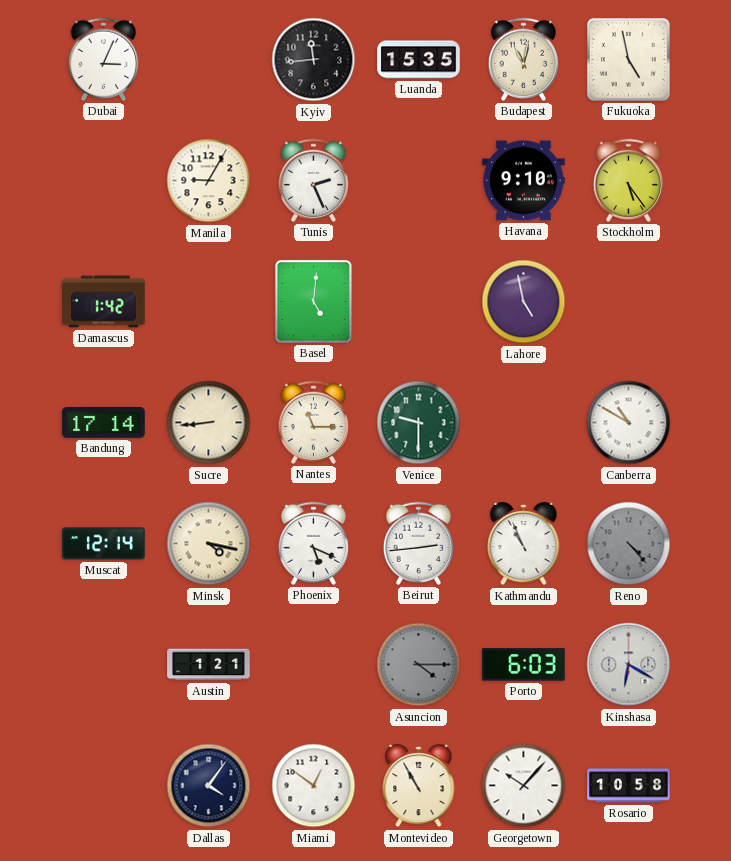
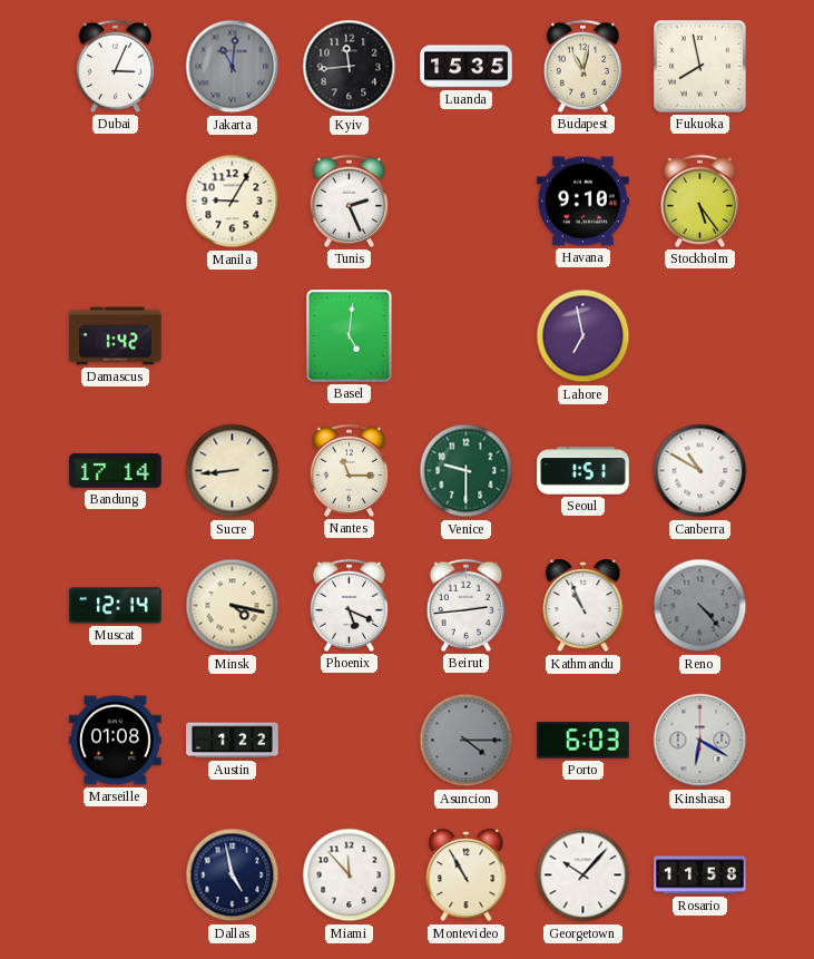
Jakarta: none -> 11:01 (233, 67)
Fukuoka: 4:58 -> 7:58 (699, 66)
Lahore: 4:58 -> 6:58 (583, 336)
Seoul: none -> 1:51 (583, 471)
Marseille: none -> 01:08 (116, 741)
Austin: 1:21 -> 1:22 (233, 741)
Dallas: 4:06 -> 4:58 (233, 875)
Miami: 12:51 -> 11:53 (350, 875)
Rosario: 10:58 -> 11:58 (700, 875)
